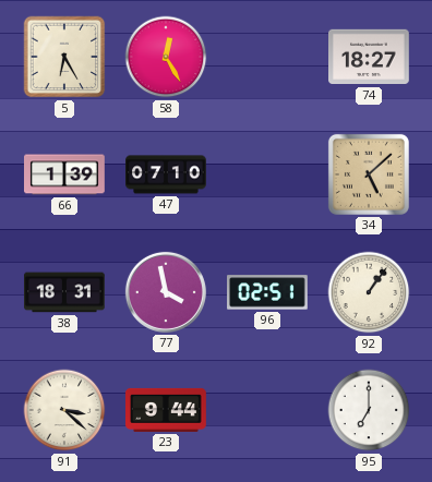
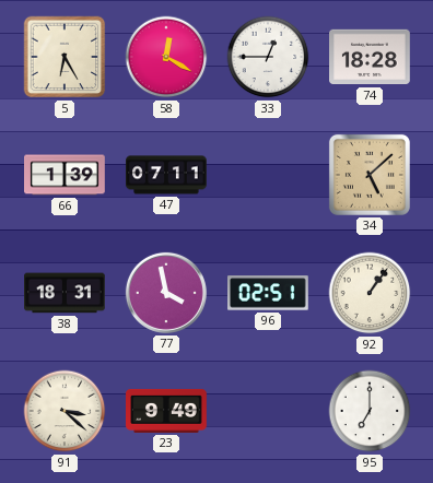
58: 12:25 -> 12:20 (166, 57)
33: none -> 12:45 (268, 57)
74: 18:27 -> 18:28 (371, 57)
47: 07:10 -> 07:11 (166, 175)
23: 9:44 -> 9:49 (167, 411)
